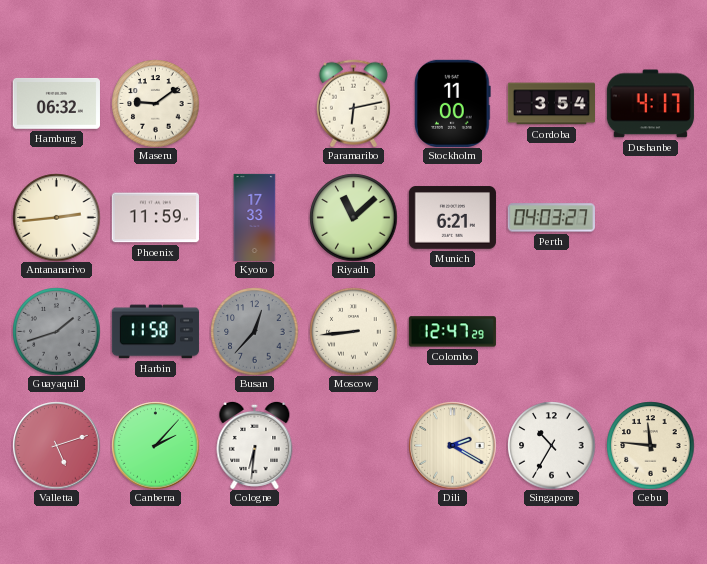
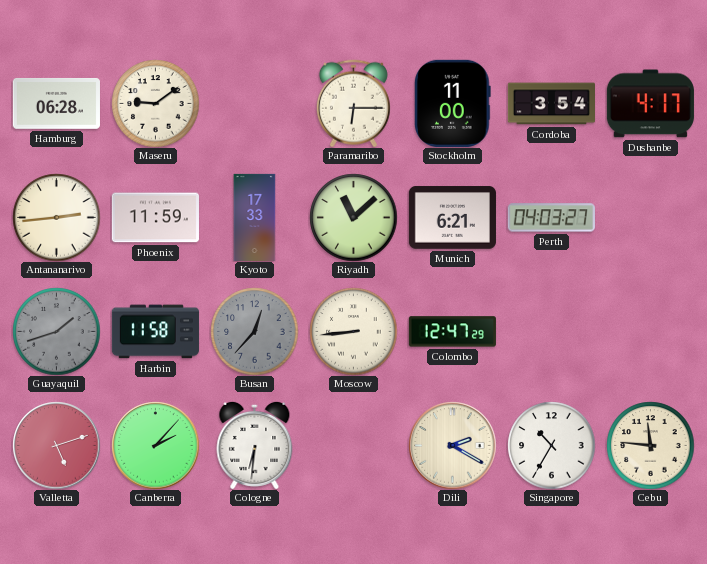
Hamburg: 06:32 -> 06:28 (56, 103)
Paramaribo: 6:13 -> 6:15 (353, 103)
